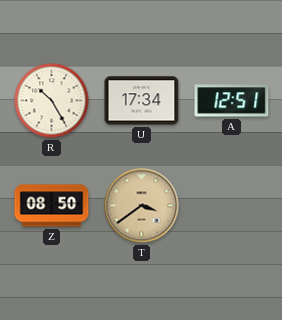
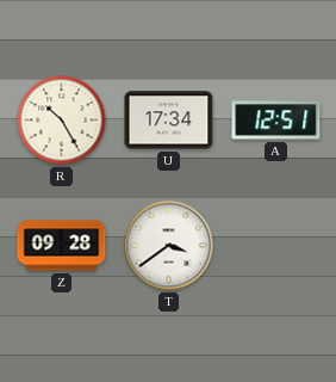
Z: 08:50 -> 09:28 (62, 246)
T dial: champagne -> white (169, 246)
